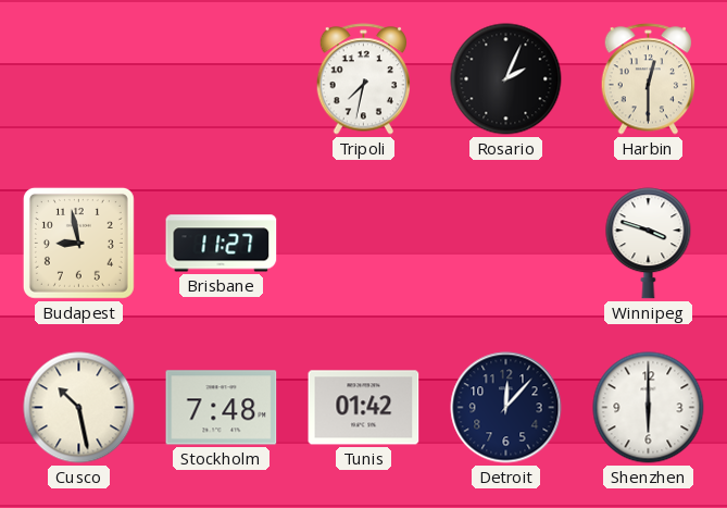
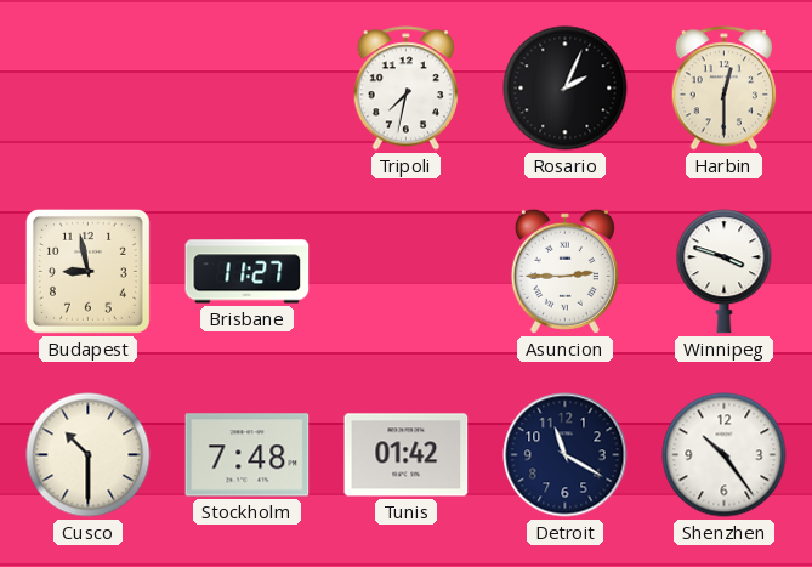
Asuncion: none -> 2:45 (564, 271)
Cusco: 10:28 -> 10:30 (89, 455)
Detroit: 12:07 -> 11:20 (566, 455)
Shenzhen: 6:00 -> 10:24 (725, 455)
